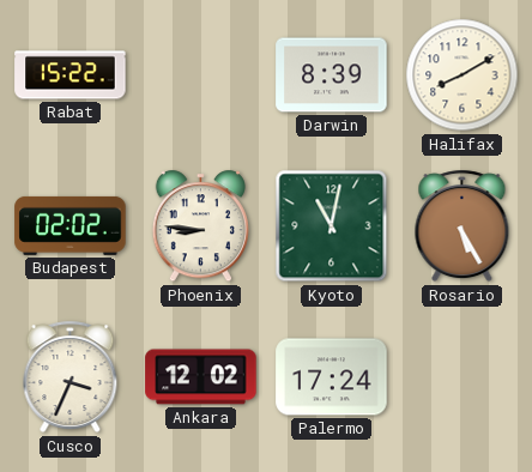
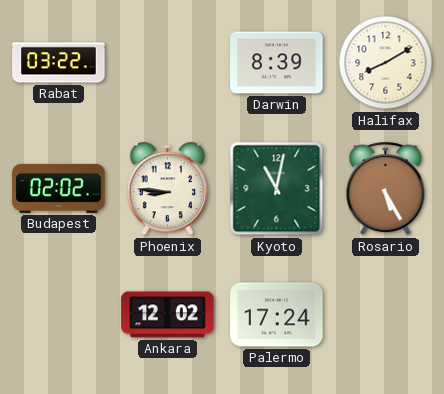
Rabat: 15:22 -> 03:22 (59, 63)
Cusco: 3:34 -> none (71, 377)
